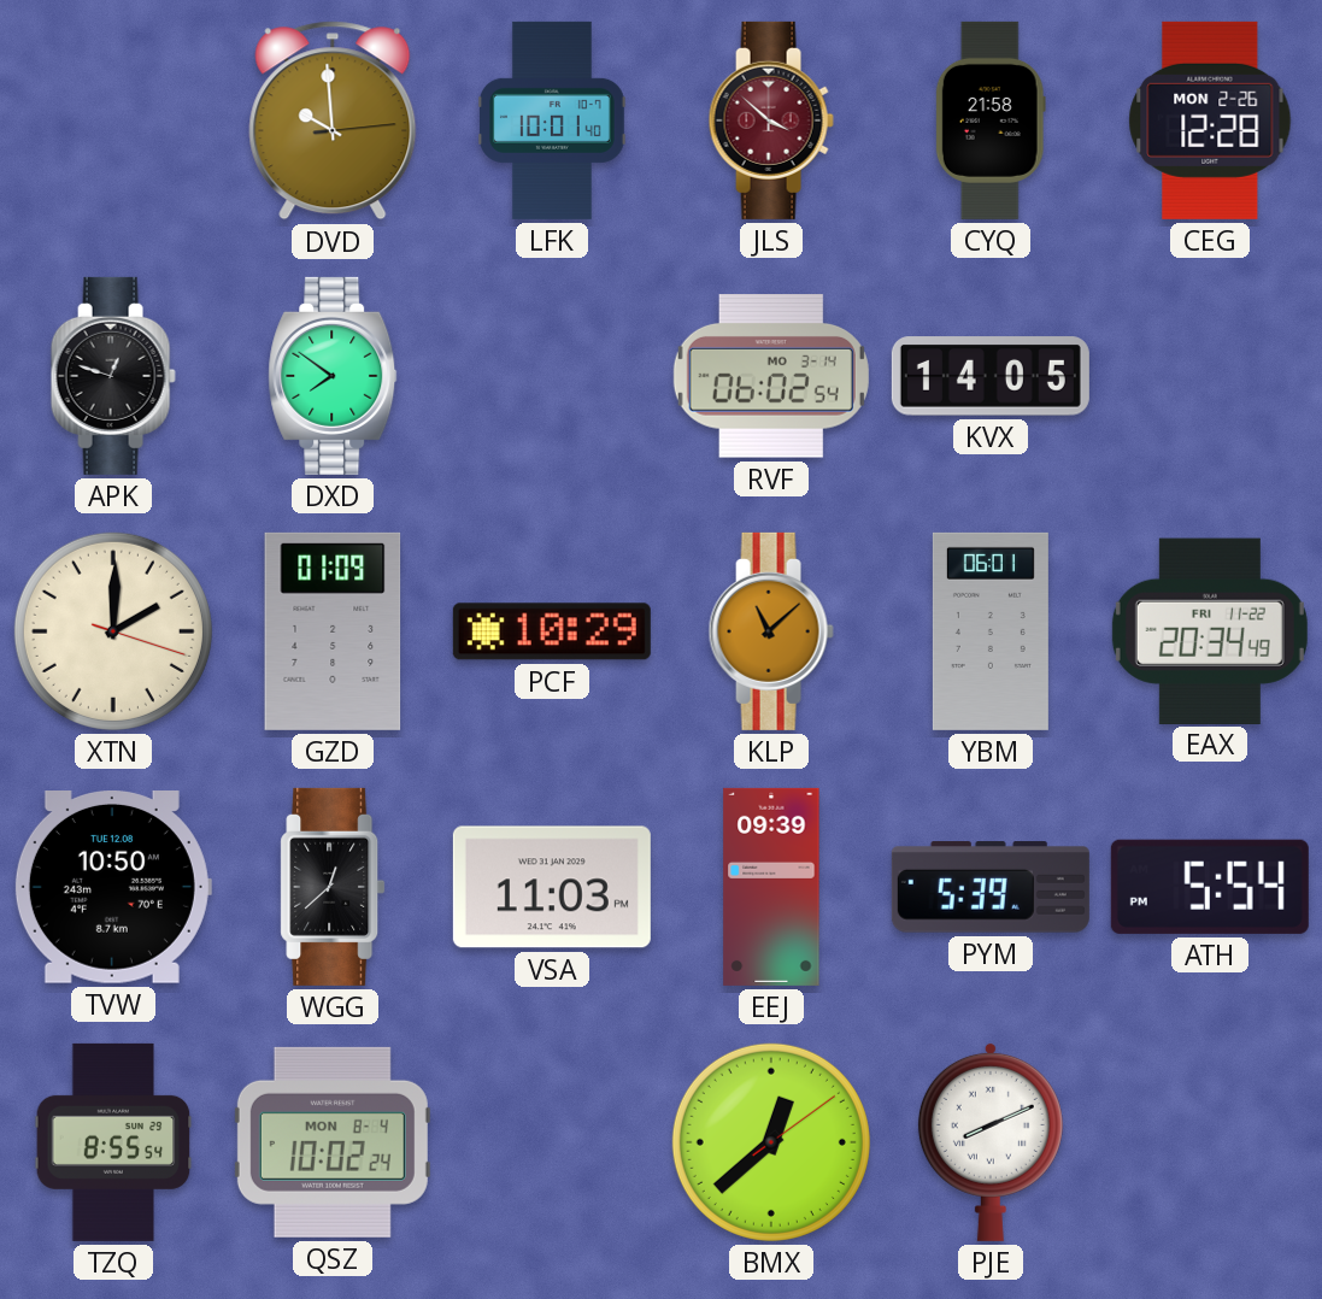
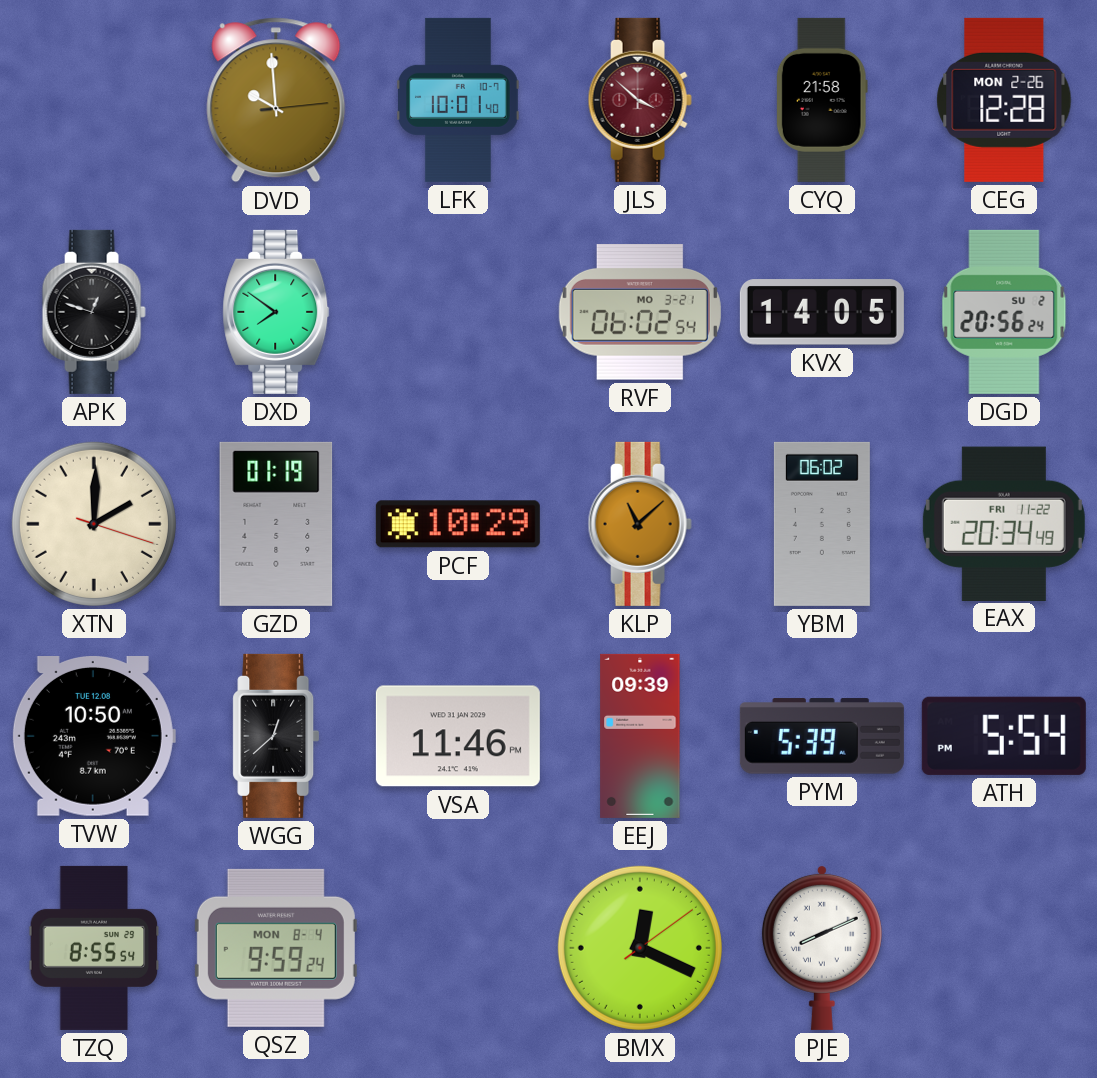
RVF date: MO 3-14 -> MO 3-21 (640, 312)
DGD: none -> 20:56 (1004, 312)
GZD: 01:09 -> 01:19 (276, 524)
YBM: 06:01 -> 06:02 (822, 524)
VSA: 11:03 -> 11:46 (458, 736)
QSZ: 10:02 -> 9:59 (276, 948)
BMX: 12:38 -> 12:19 (640, 948)
